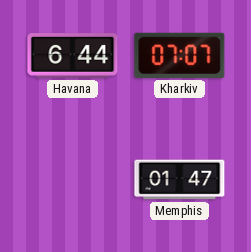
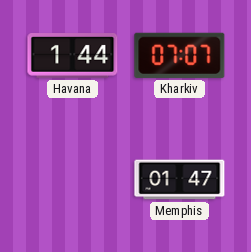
Havana: 6:44 -> 1:44 (73, 56)
